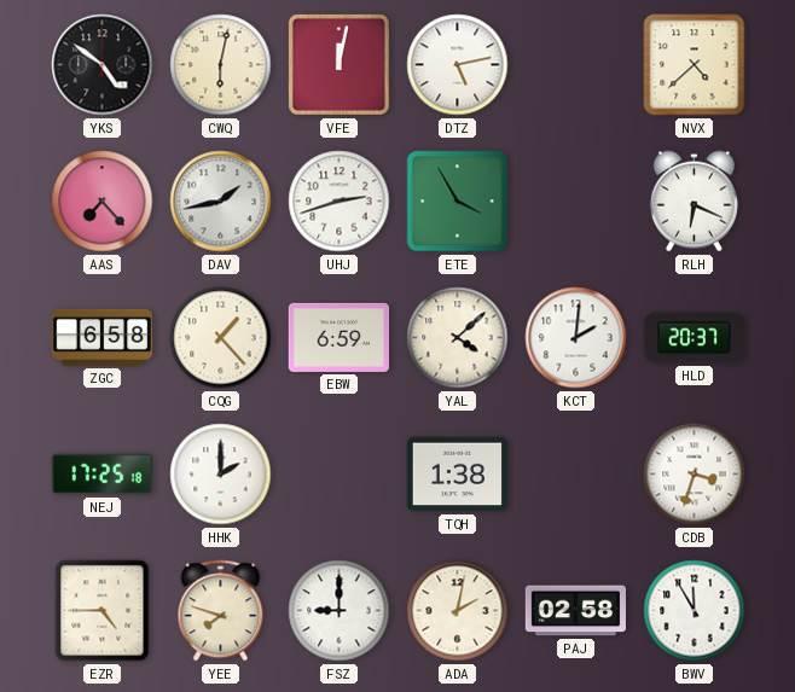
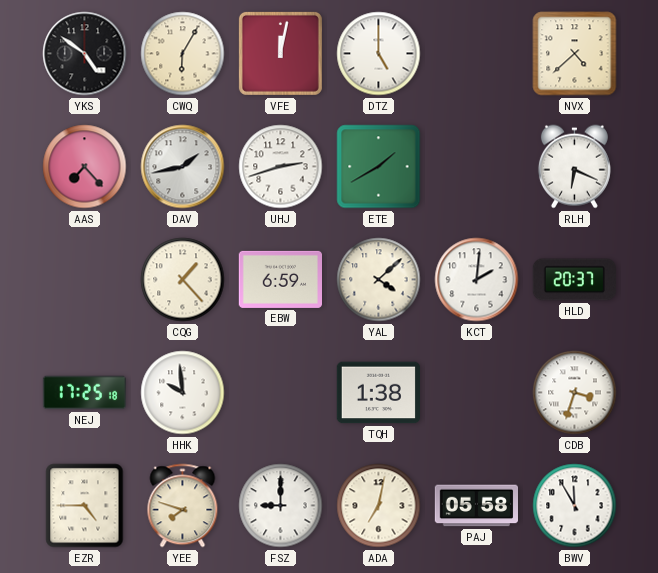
CWQ: 6:02 -> 6:05 (183, 54)
DTZ: 5:13 -> 5:00 (379, 54)
ETE: 3:55 -> 1:40 (379, 167)
ZGC: 6:58 -> none (101, 337)
HHK: 2:00 -> 9:59 (183, 393)
ADA: 2:02 -> 7:02 (379, 506)
PAJ: 02:58 -> 05:58 (476, 506)
